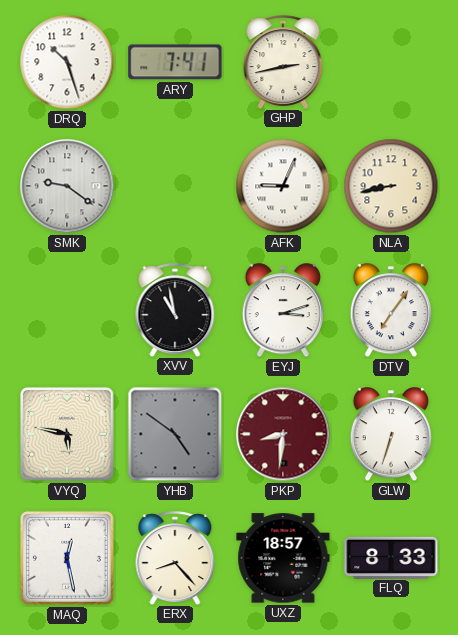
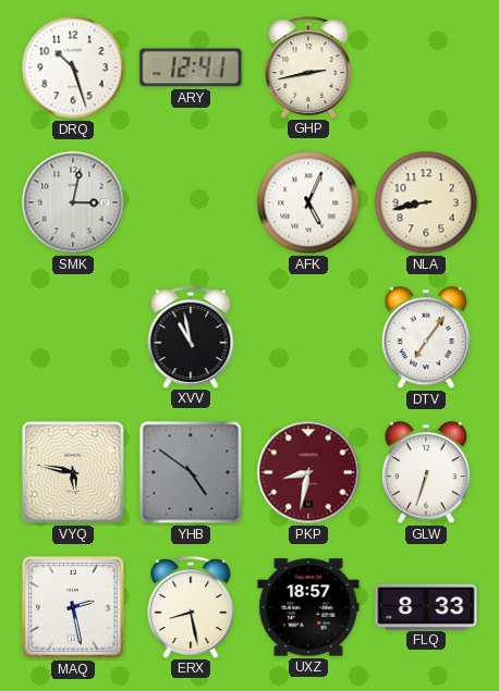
ARY: 7:41 -> 12:41 (191, 67)
SMK: 9:21 -> 3:02 (73, 202)
AFK: 9:04 -> 5:04 (308, 202)
EYJ: 3:12 -> none (283, 311)
PKP: 8:31 -> 8:32 (308, 472)
MAQ: 12:28 -> 2:28 (73, 607)
ERX: 8:23 -> 8:28 (191, 607)
